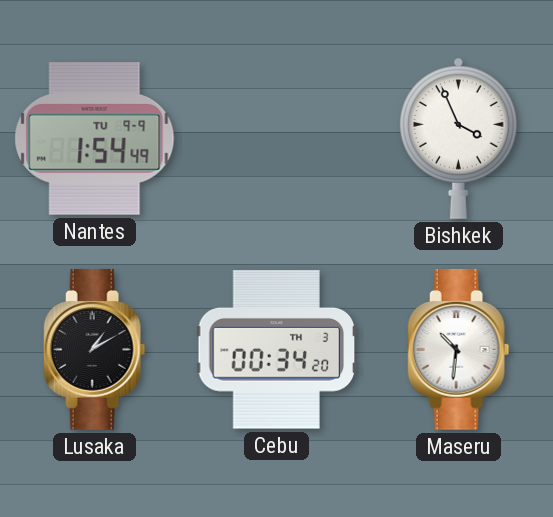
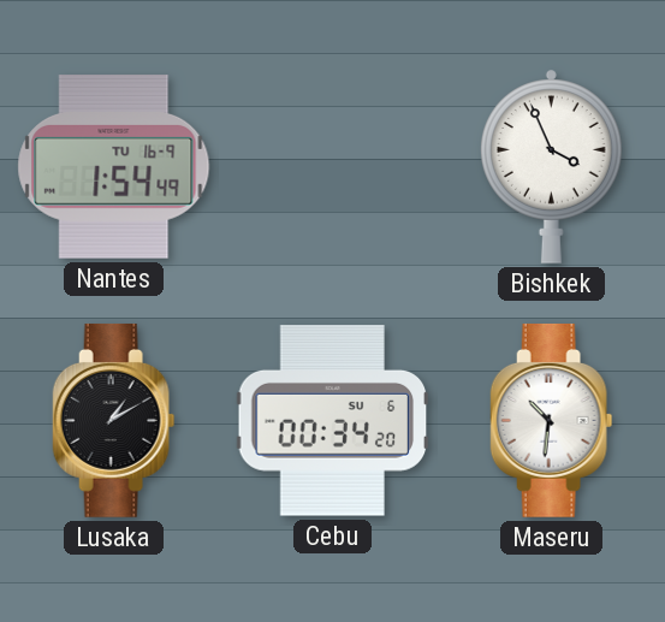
Nantes date: TU 9-9 -> TU 16-9 (114, 167)
Cebu date: TH 3 -> SU 6 (333, 421)
